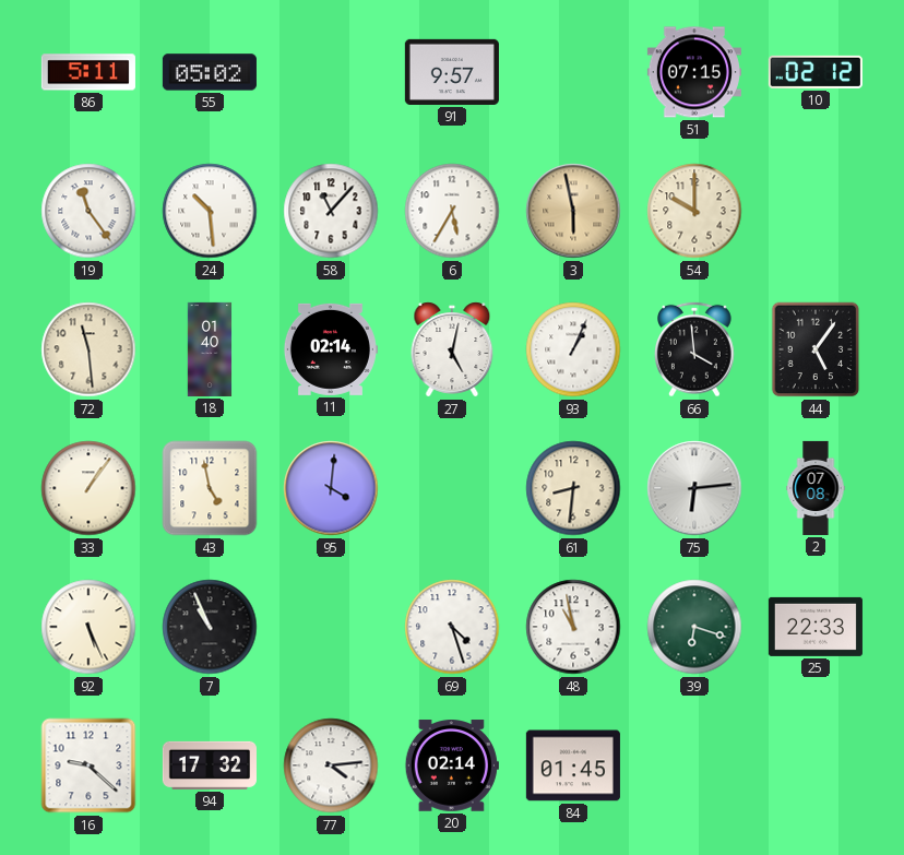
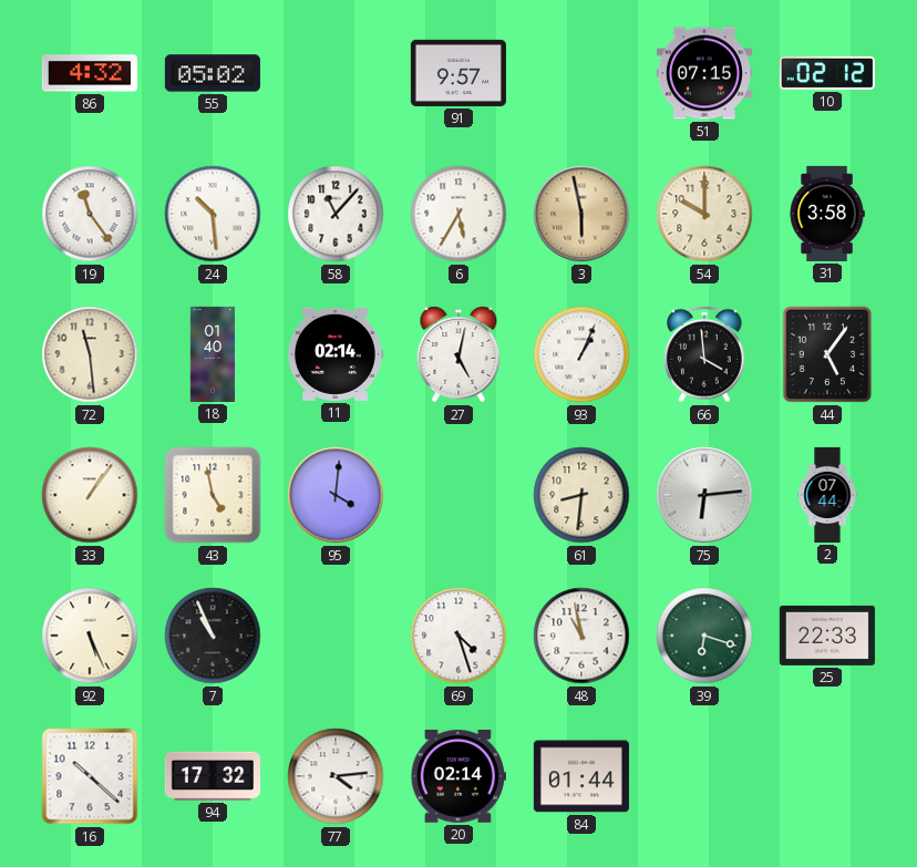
86: 5:11 -> 4:32 (90, 73)
31: none -> 3:58 (827, 214)
2: 07:08 -> 07:44 (827, 495)
16: 9:22 -> 10:22 (90, 776)
84: 01:45 -> 01:44 (581, 776)
